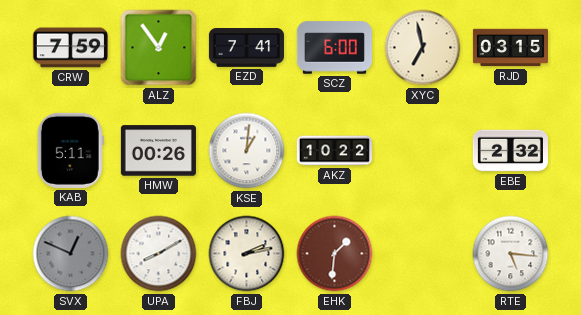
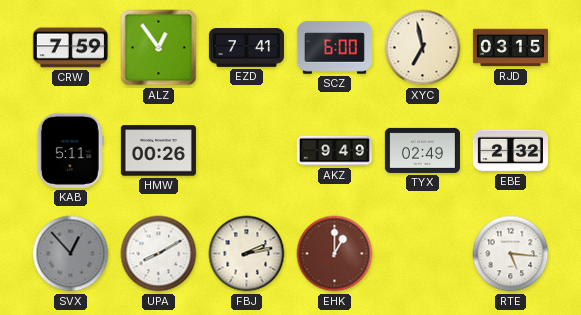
KSE: 1:01 -> none (247, 151)
AKZ: 10:22 -> 9:49 (334, 151)
TYX: none -> 02:49 (422, 150)
SVX: 12:49 -> 12:53 (71, 254)
EHK: 1:31 -> 1:00 (335, 254)
